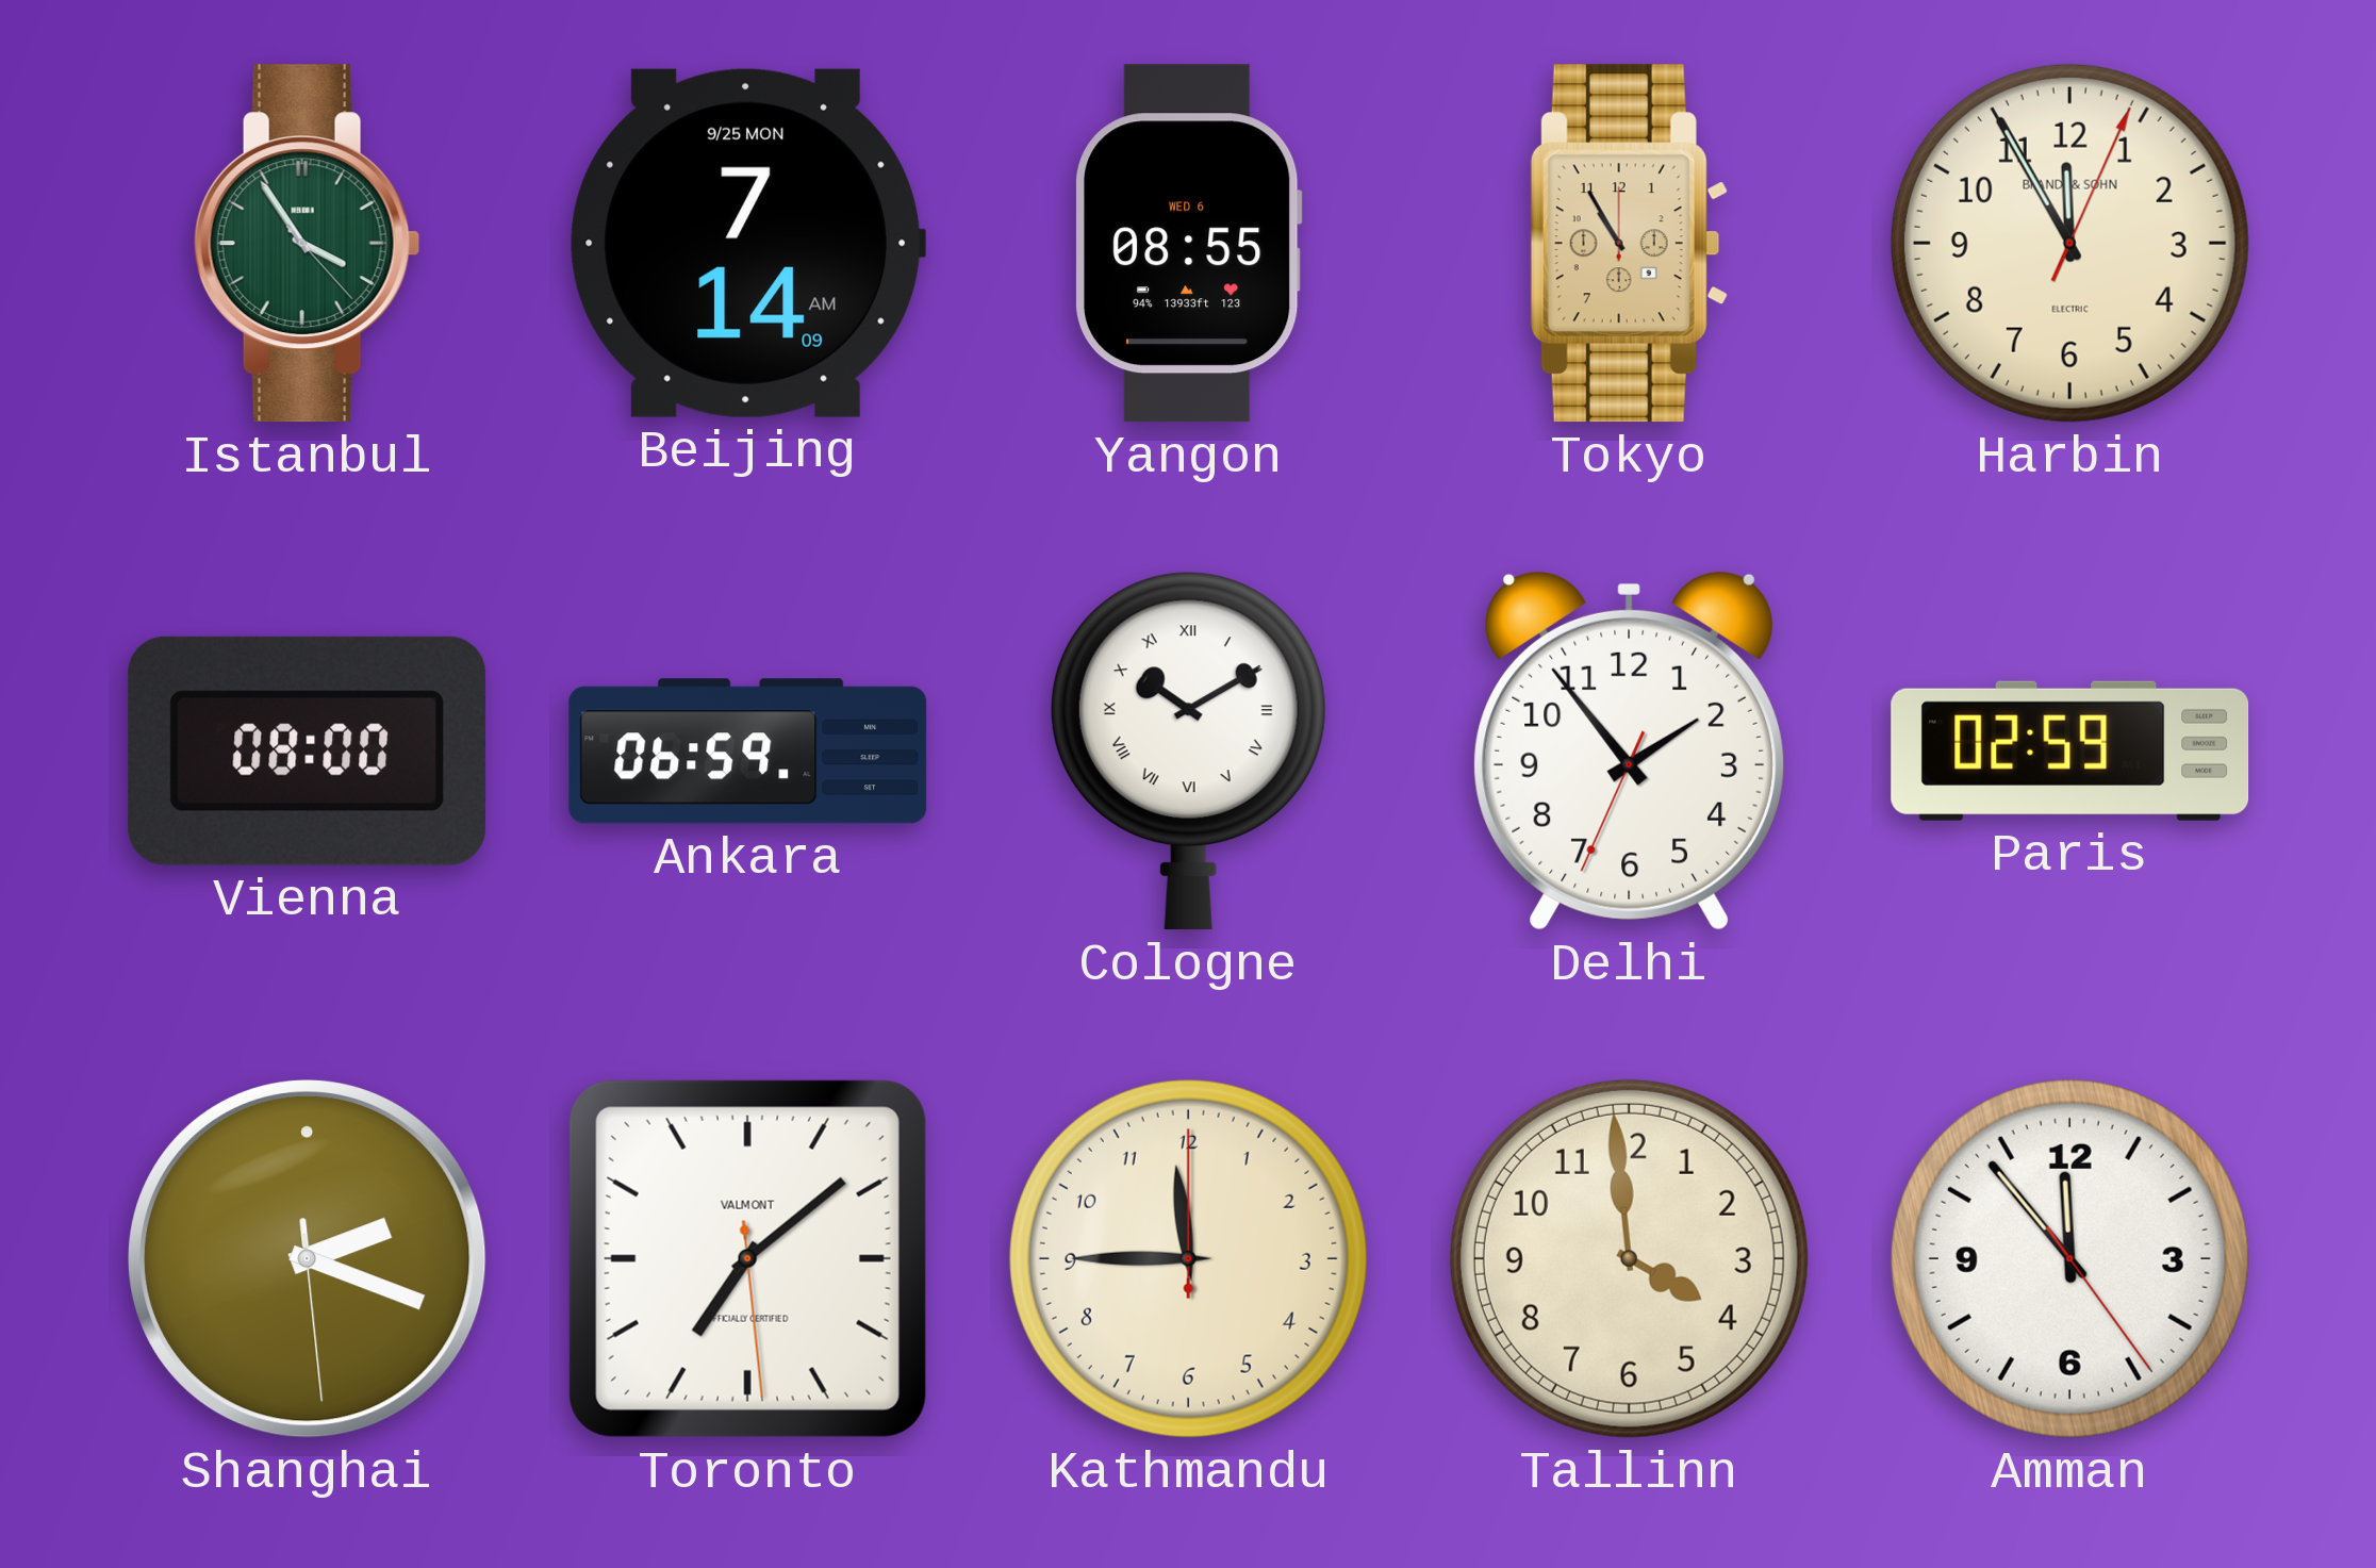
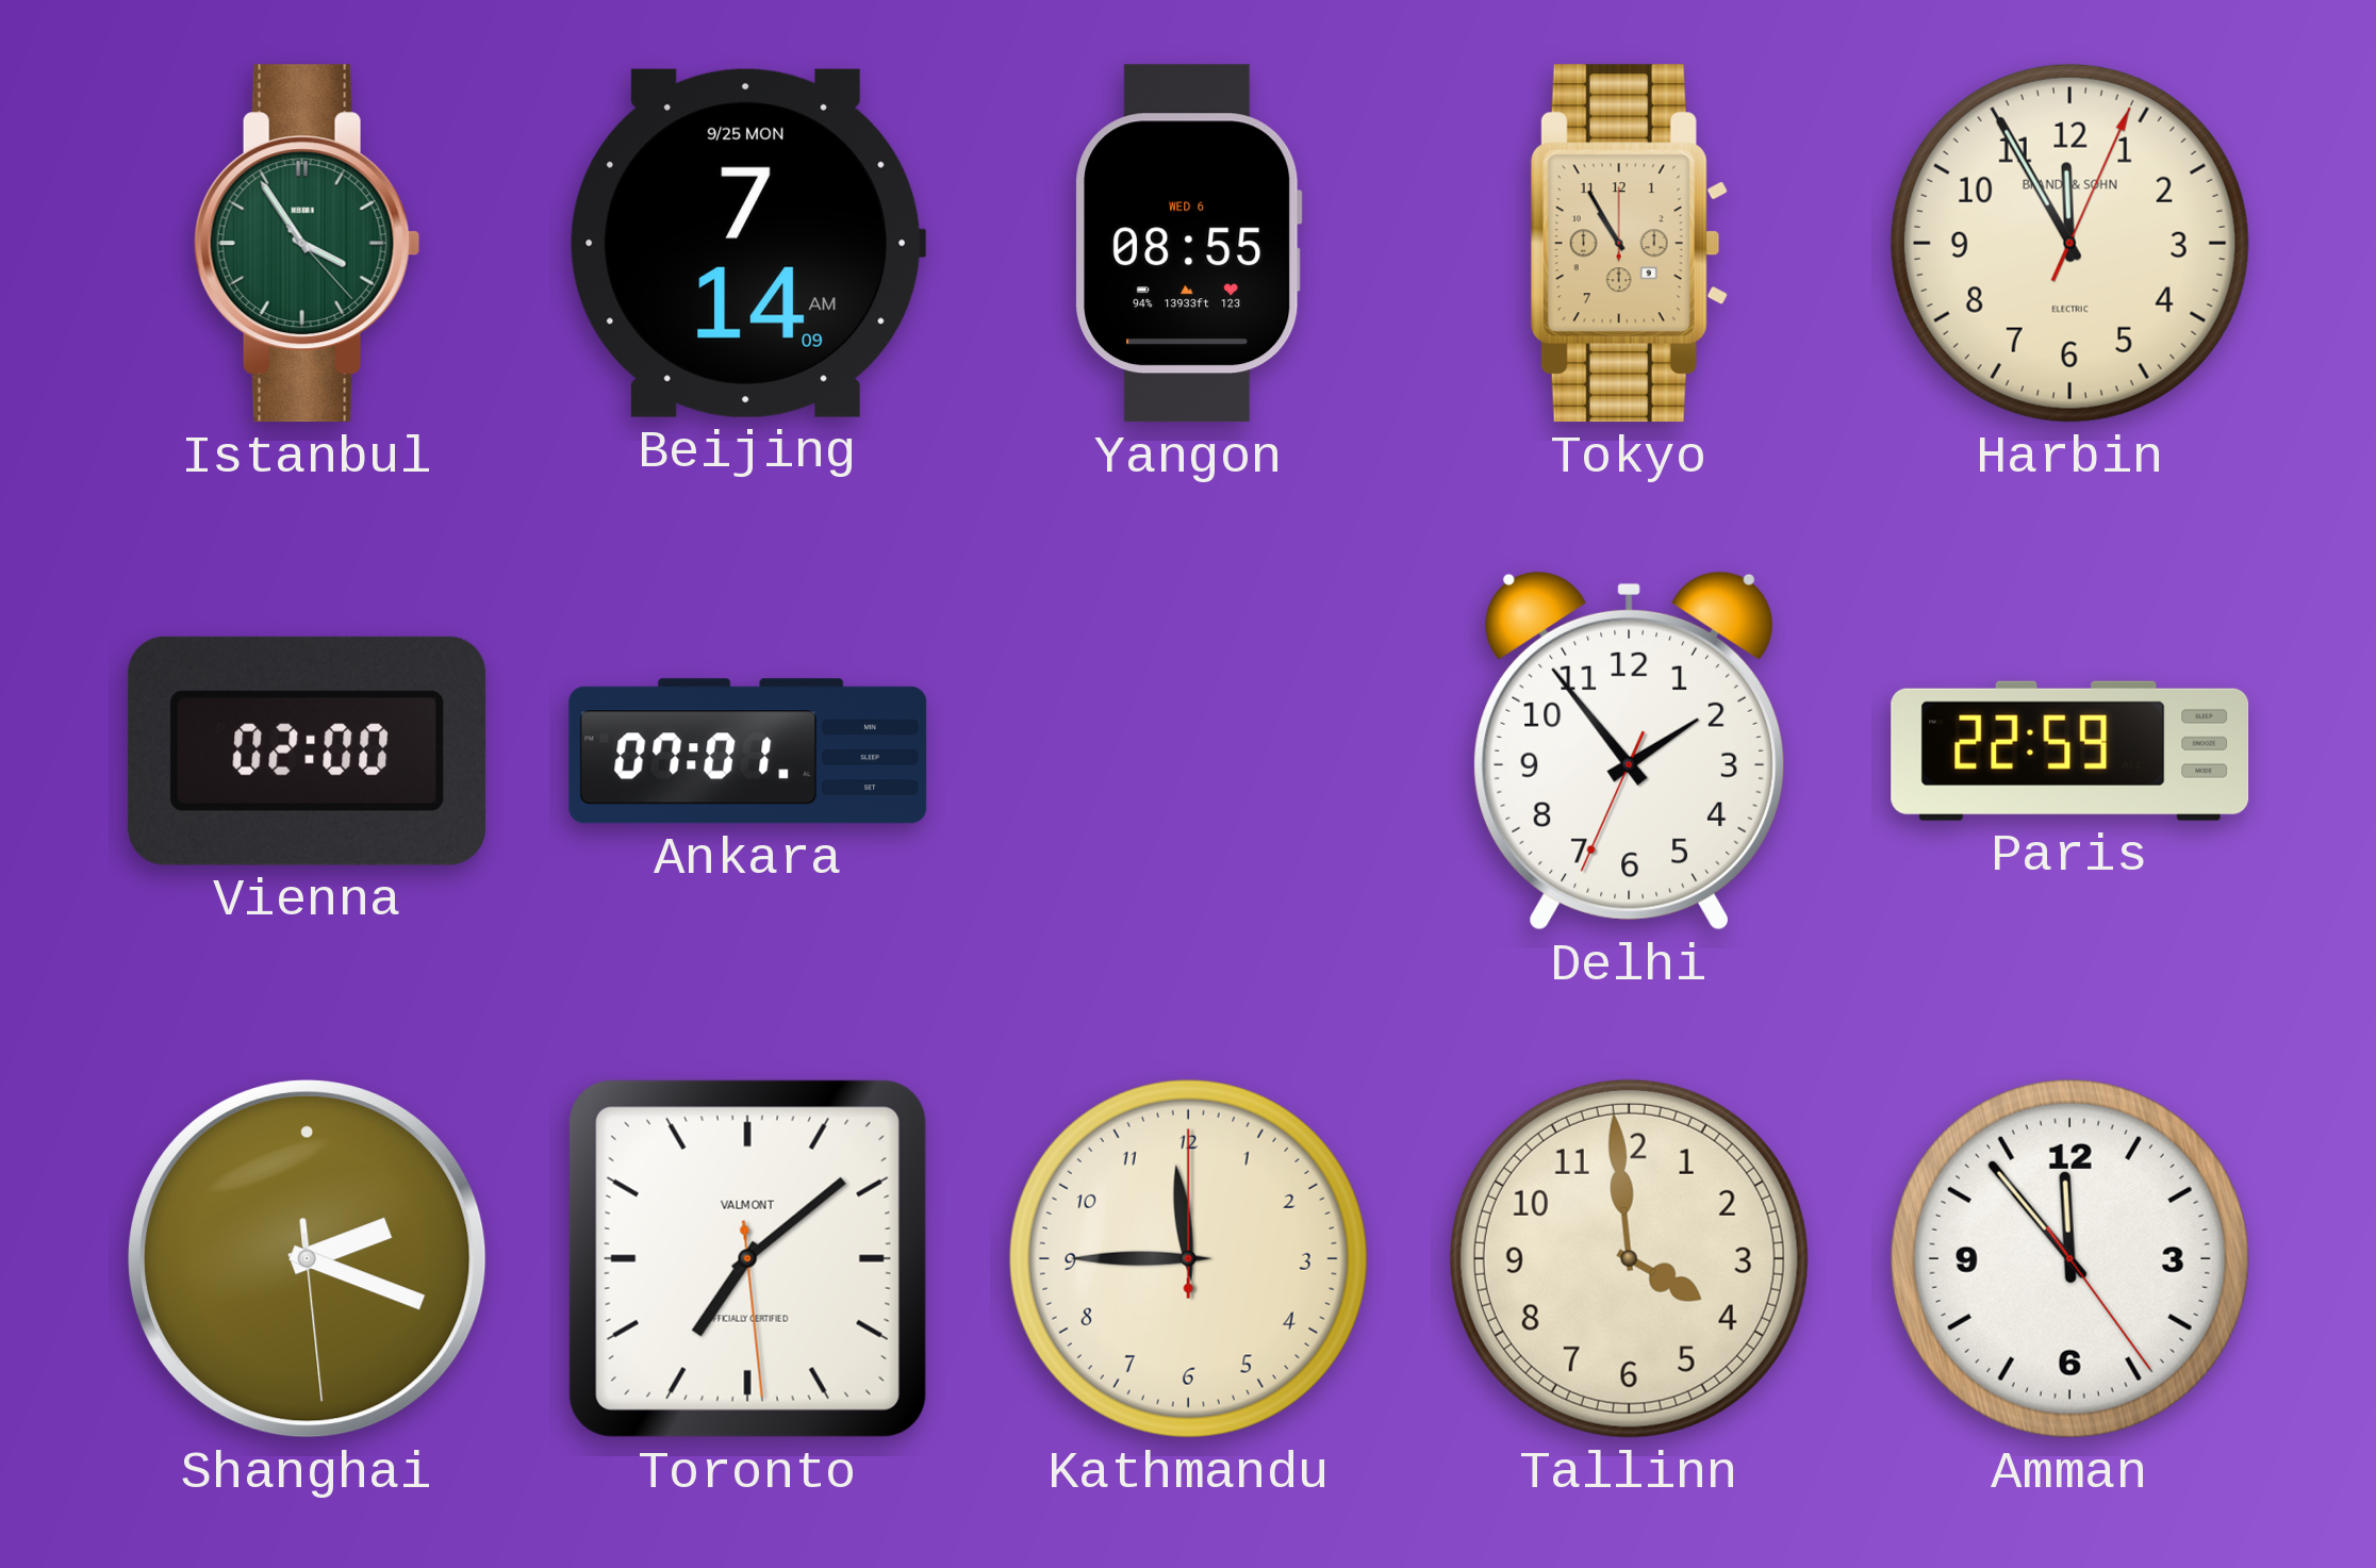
Vienna: 08:00 -> 02:00 (308, 750)
Ankara: 06:59 -> 07:01 (748, 752)
Cologne: 10:10 -> none (1188, 750)
Paris: 02:59 -> 22:59 (2070, 750)
